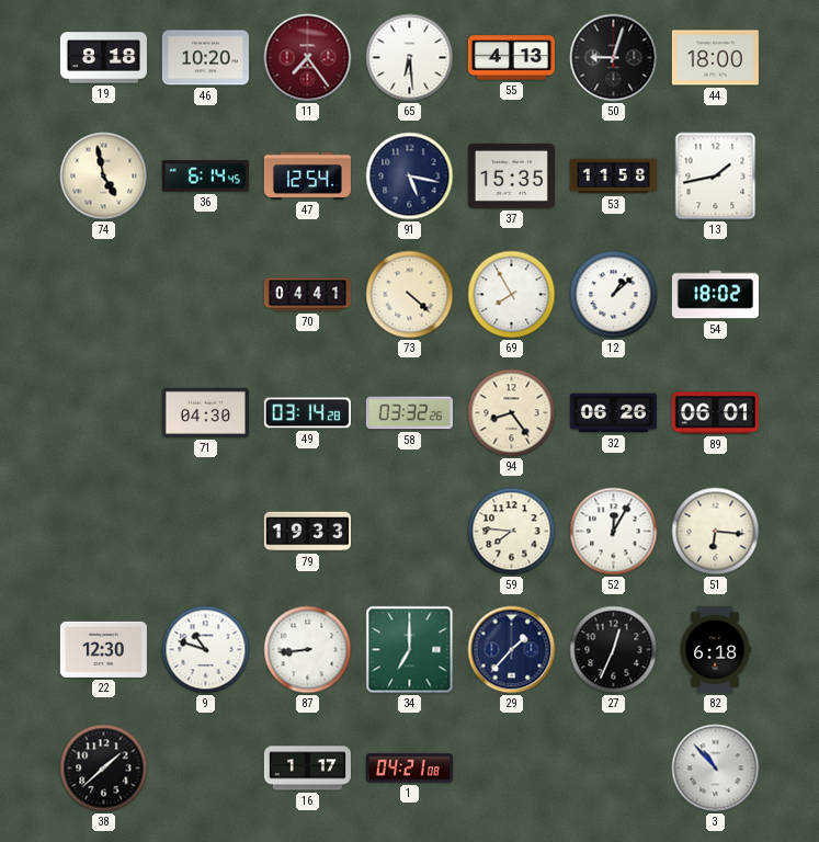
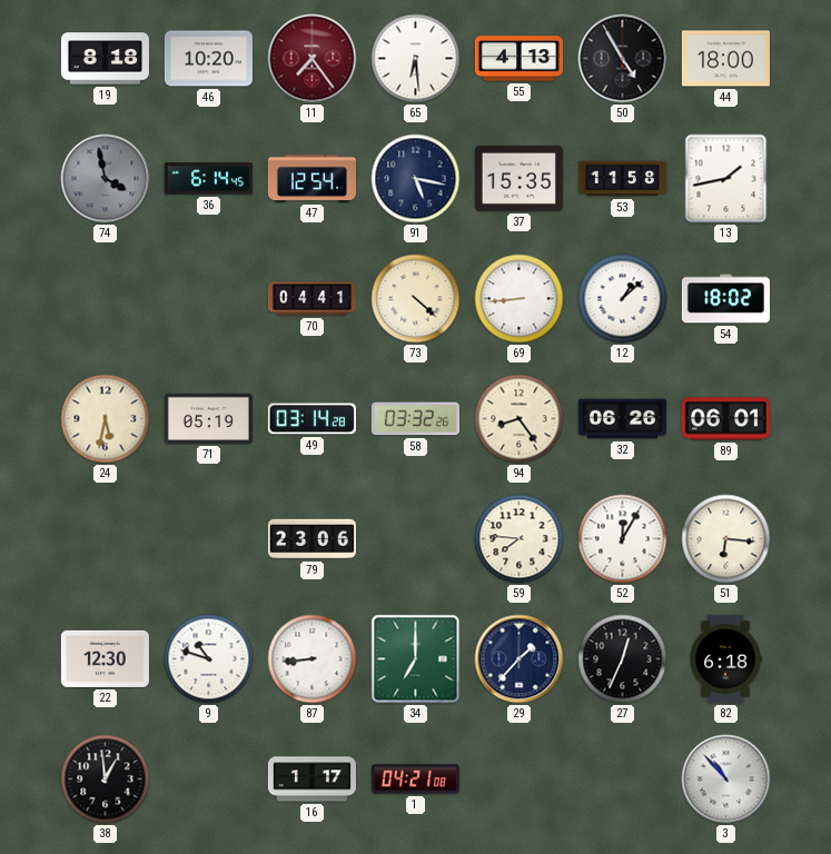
50: 9:03 -> 4:55 (623, 59)
74: 4:58 -> 3:58 (106, 179)
74 dial: cream -> grey (106, 179)
69: 7:55 -> 8:44 (520, 299)
24: none -> 5:32 (106, 419)
71: 04:30 -> 05:19 (208, 418)
79: 19:33 -> 23:06 (311, 539)
38: 1:38 -> 12:59 (106, 779)
